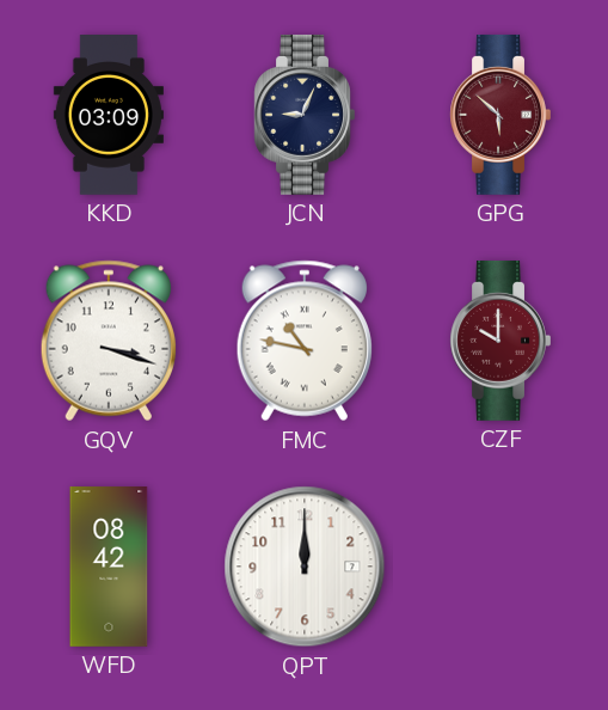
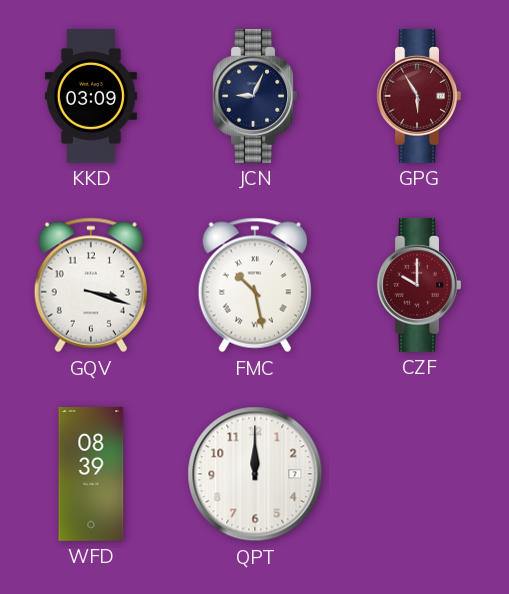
GPG: 5:52 -> 5:55 (419, 96)
FMC: 10:47 -> 10:28 (255, 285)
WFD: 08:42 -> 08:39 (91, 475)
